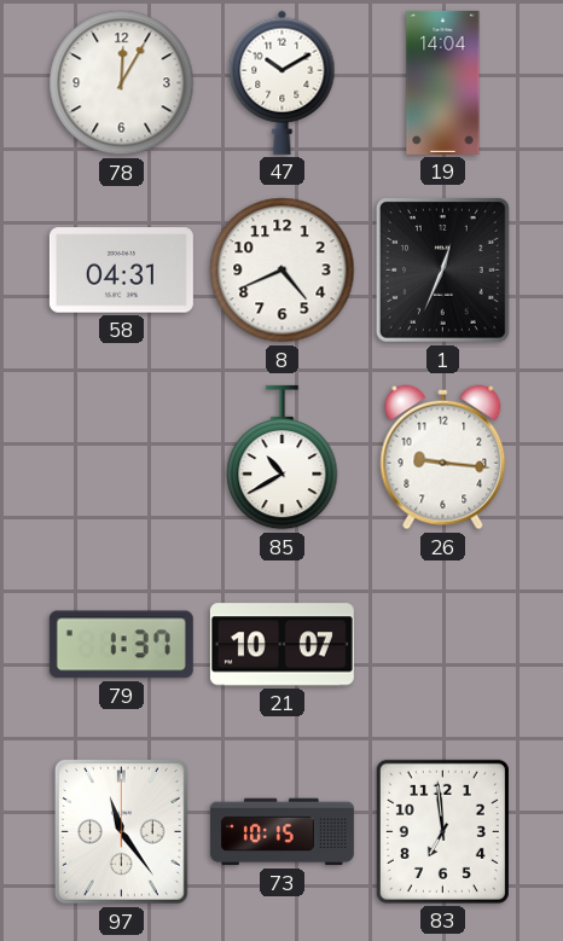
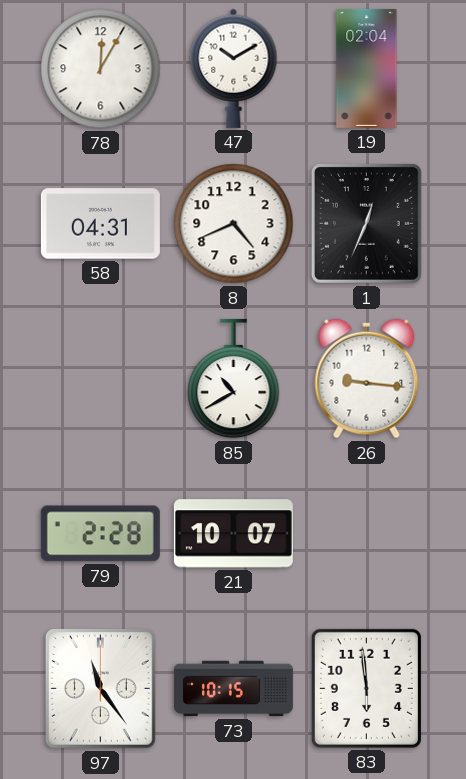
19: 14:04 -> 02:04 (367, 68)
79: 1:37 -> 2:28 (100, 534)
83: 6:59 -> 5:59 (366, 688)
